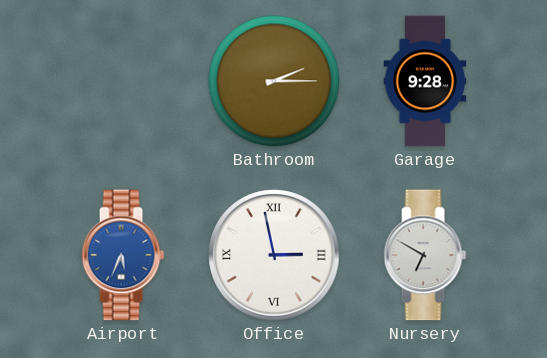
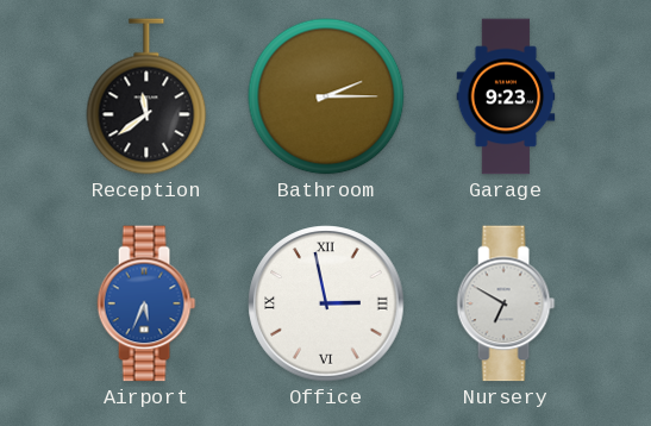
Reception: none -> 11:39 (146, 96)
Garage: 9:28 -> 9:23 (506, 96)
